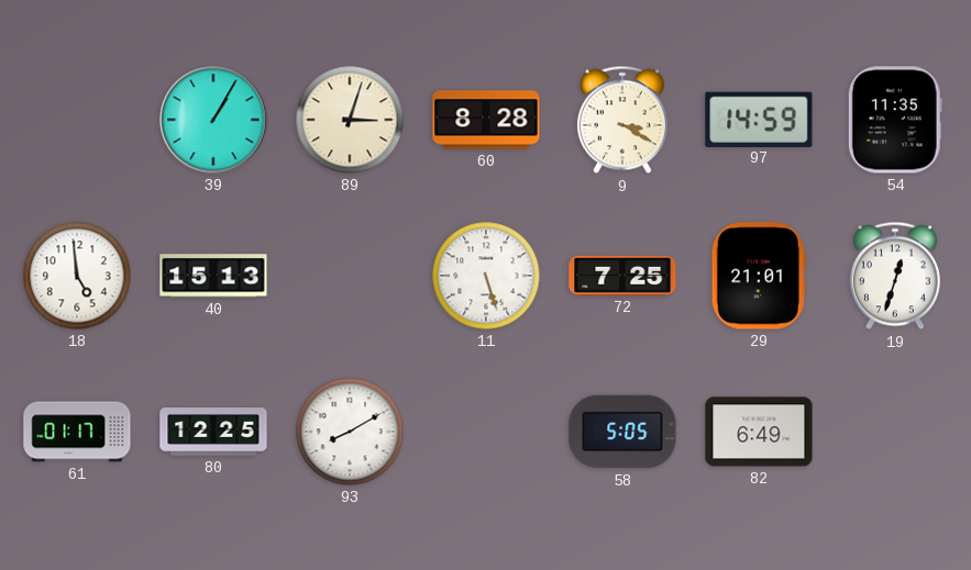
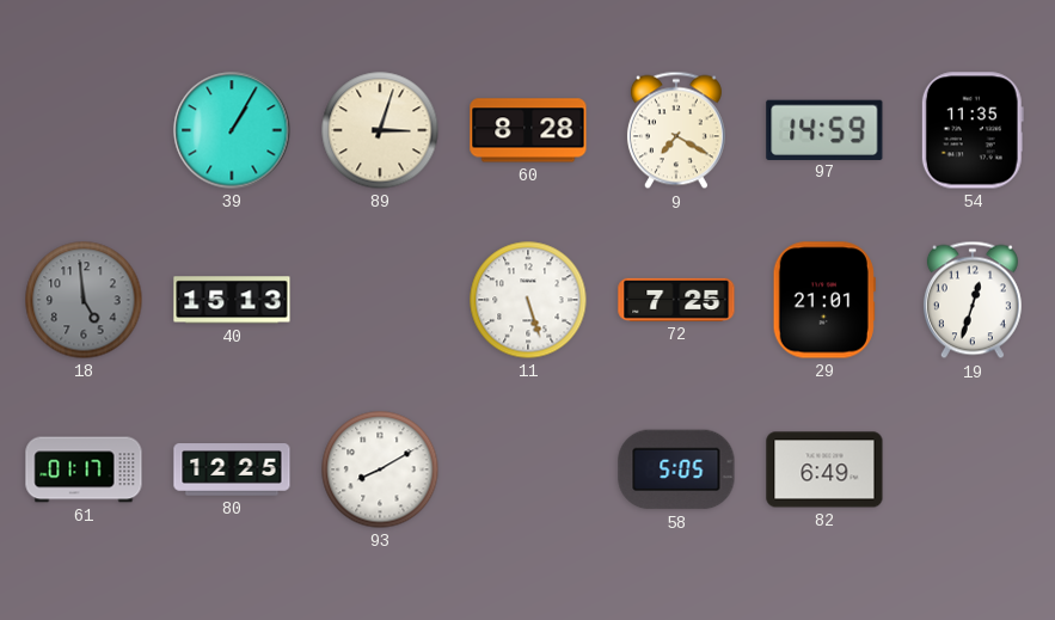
9: 3:20 -> 7:20 (676, 130)
18 dial: white -> grey (84, 300)
